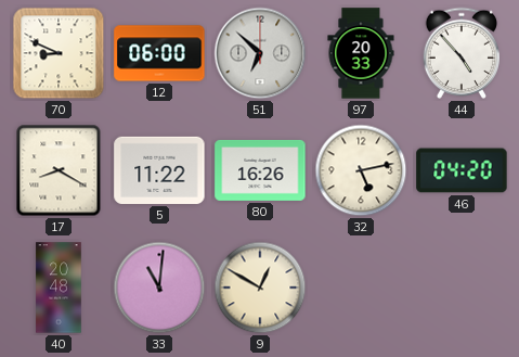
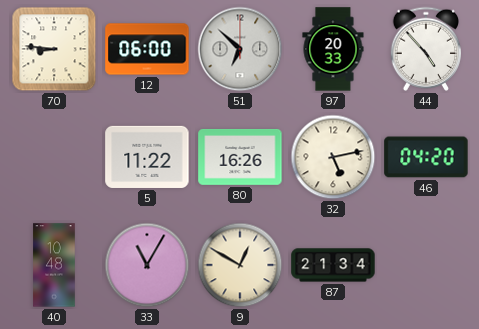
70: 8:49 -> 8:46 (54, 49)
17: 8:20 -> none (59, 170)
40: 20:48 -> 10:48 (54, 265)
33: 11:01 -> 11:05 (147, 265)
87: none -> 21:34 (333, 265)
